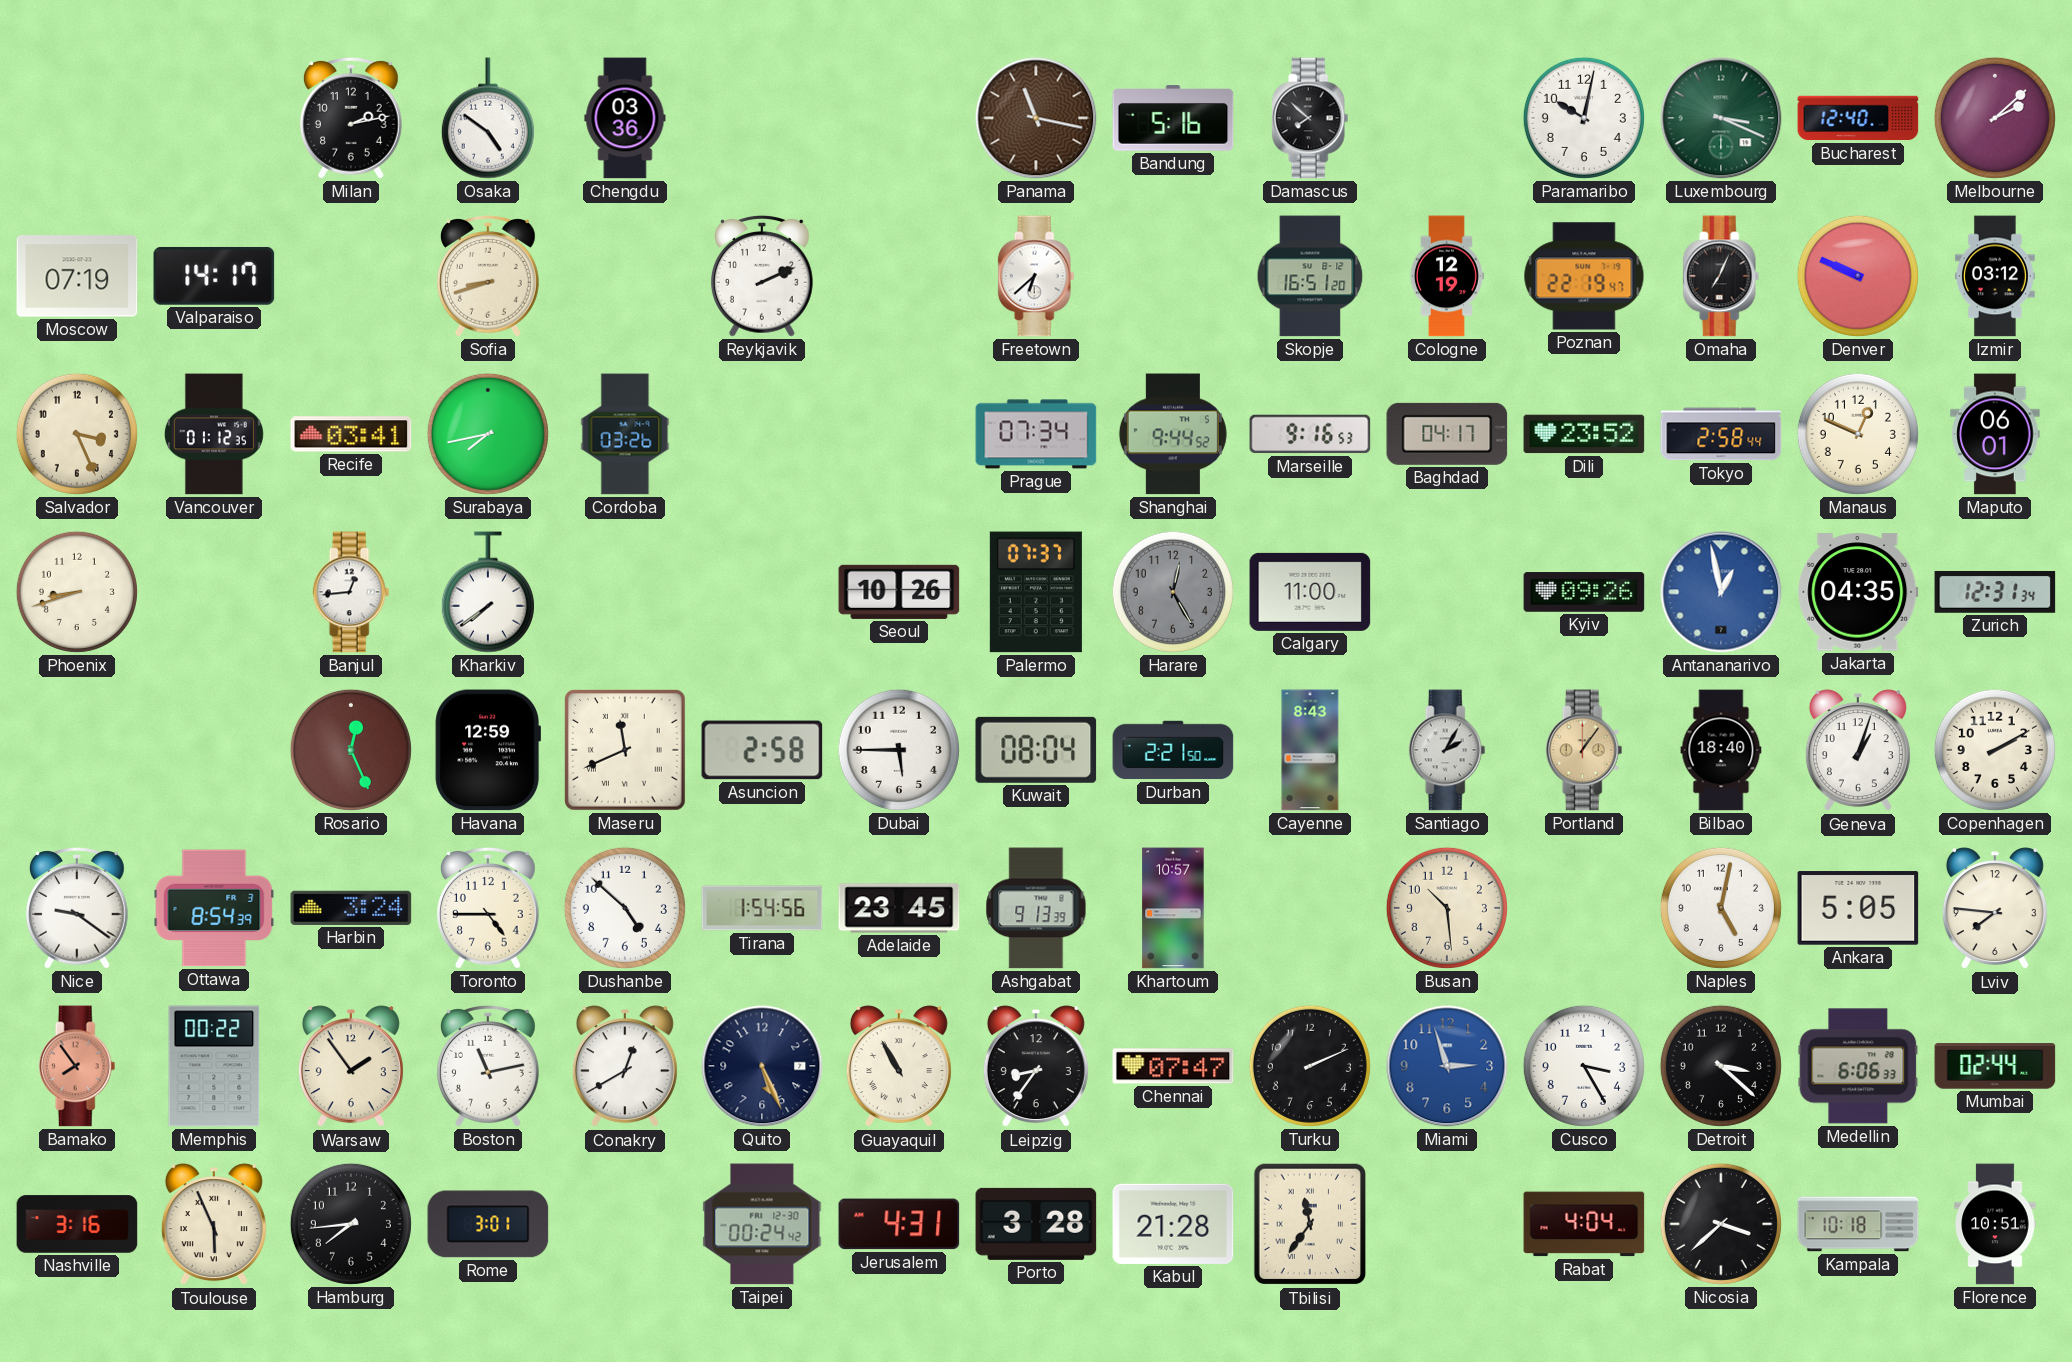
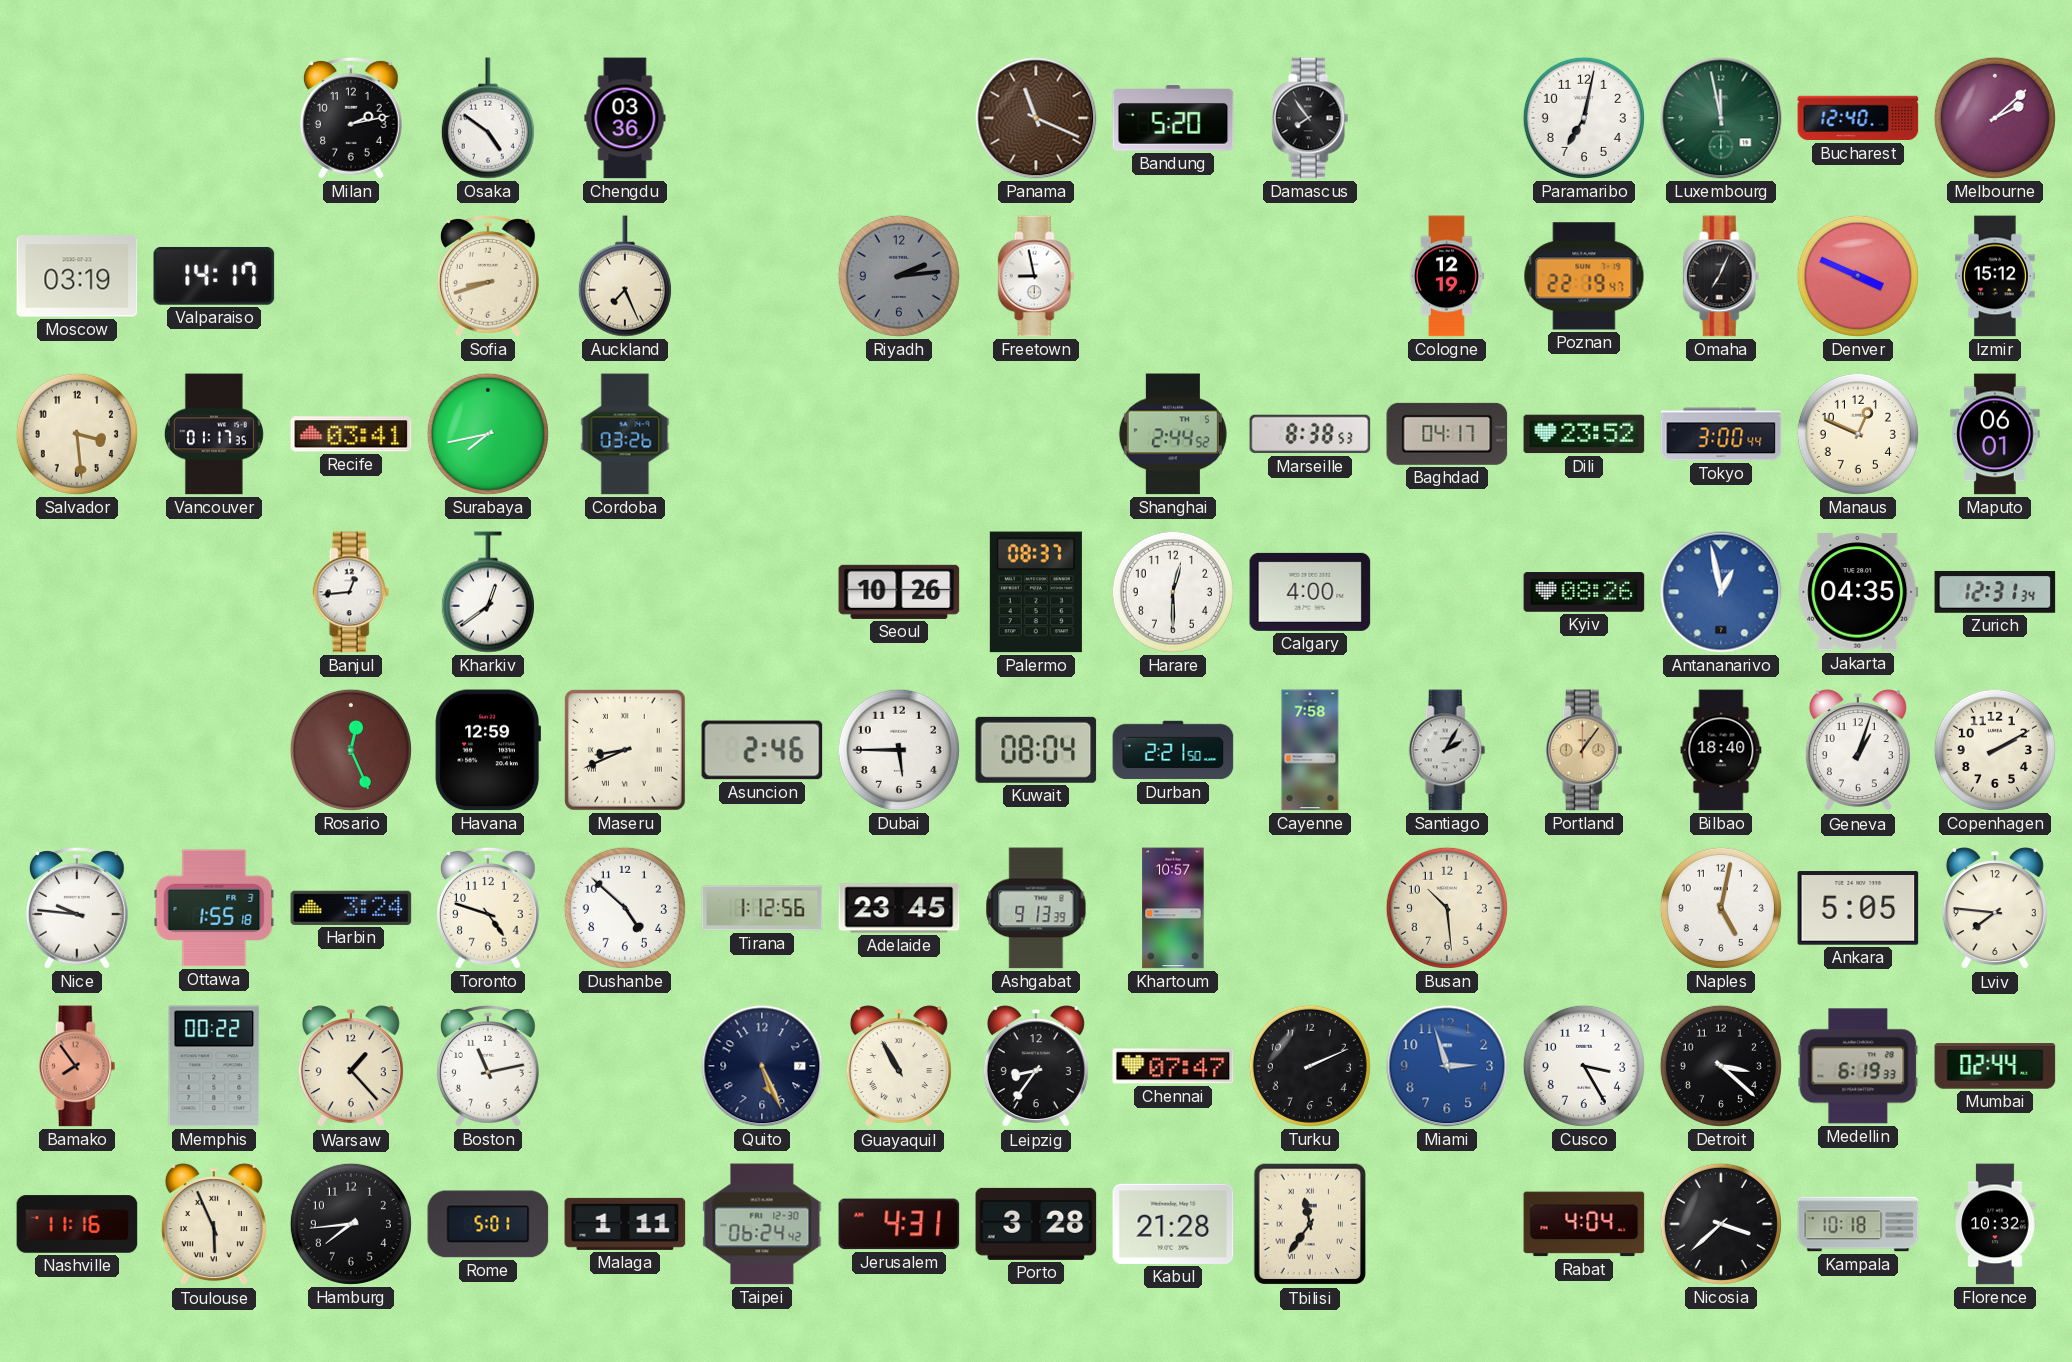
Panama: 11:17 -> 11:19 (1036, 118)
Bandung: 5:16 -> 5:20 (1173, 118)
Damascus: 7:52 -> 7:54 (1310, 118)
Paramaribo: 10:02 -> 7:02 (1584, 118)
Luxembourg: 3:19 -> 11:58 (1721, 118)
Moscow: 07:19 -> 03:19 (77, 276)
Auckland: none -> 7:26 (625, 276)
Reykjavik: 2:11 -> none (763, 277)
Riyadh: none -> 2:14 (899, 276)
Freetown: 6:38 -> 8:58 (1036, 276)
Skopje: 16:51 -> none (1310, 276)
Denver: 9:49 -> 3:49 (1858, 276)
Izmir: 03:12 -> 15:12 (1996, 276)
Salvador: 3:26 -> 3:29 (77, 434)
Vancouver: 01:12 -> 01:17 (214, 434)
Prague: 07:34 -> none (1036, 434)
Shanghai: 9:44 -> 2:44 (1173, 434)
Marseille: 9:16 -> 8:38 (1310, 434)
Tokyo: 2:58 -> 3:00 (1721, 434)
Phoenix: 8:42 -> none (77, 592)
Kharkiv: 7:39 -> 12:39 (488, 592)
Palermo: 07:37 -> 08:37 (1036, 592)
Harare: 12:25 -> 12:30 (1173, 592)
Harare dial: grey -> white (1173, 592)
Calgary: 11:00 -> 4:00 (1310, 592)
Kyiv: 09:26 -> 08:26 (1584, 592)
Maseru: 11:41 -> 8:41 (625, 750)
Asuncion: 2:58 -> 2:46 (762, 750)
Cayenne: 8:43 -> 7:58 (1310, 750)
Nice: 9:21 -> 9:46 (78, 909)
Ottawa: 8:54 -> 1:55 (214, 908)
Toronto: 4:45 -> 4:48 (489, 909)
Tirana: 1:54 -> 1:12 (762, 908)
Warsaw: 1:54 -> 1:23 (351, 1067)
Conakry: 12:40 -> none (625, 1067)
Medellin: 6:06 -> 6:19 (1858, 1066)
Nashville: 3:16 -> 11:16 (77, 1224)
Rome: 3:01 -> 5:01 (488, 1224)
Malaga: none -> 1:11 (625, 1224)
Taipei: 00:24 -> 06:24 (762, 1224)
Florence: 10:51 -> 10:32 (1995, 1224)
